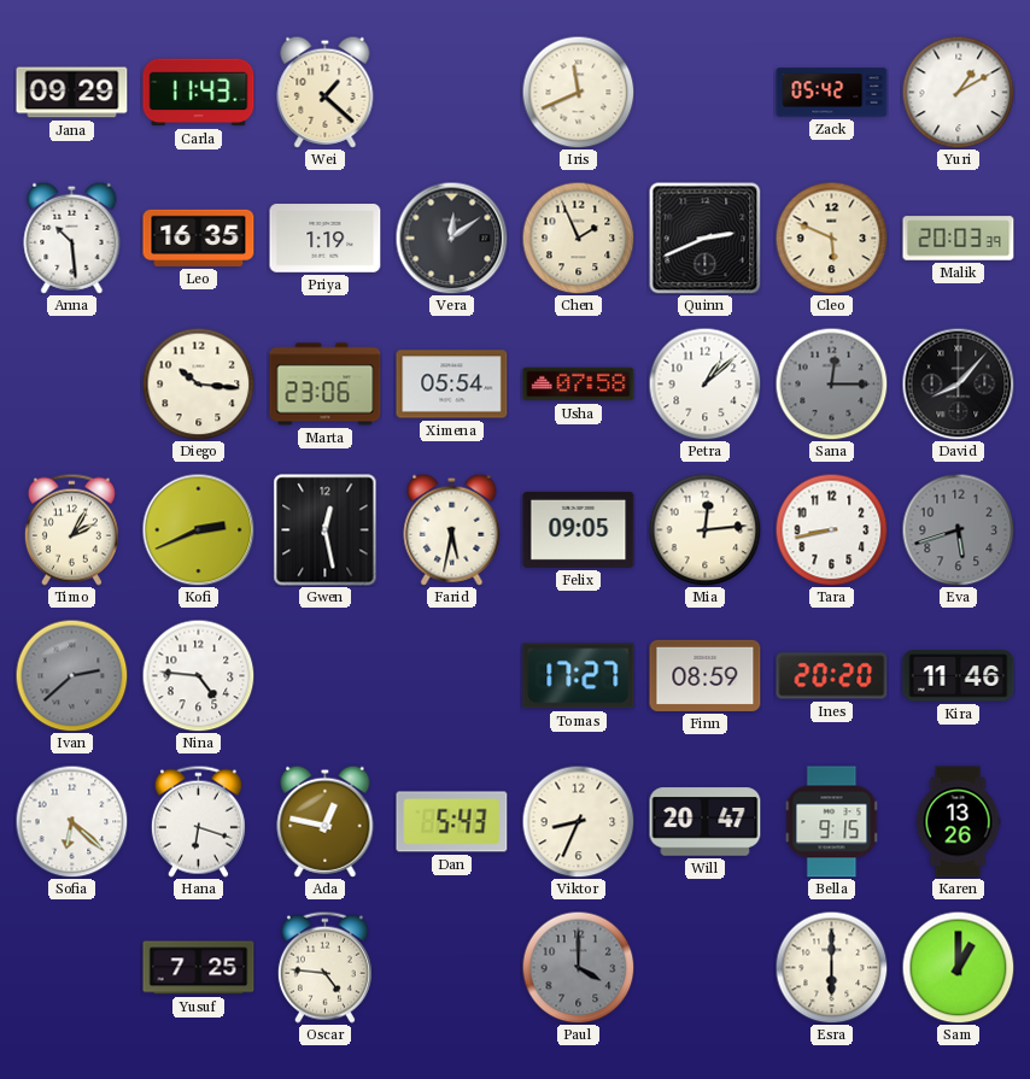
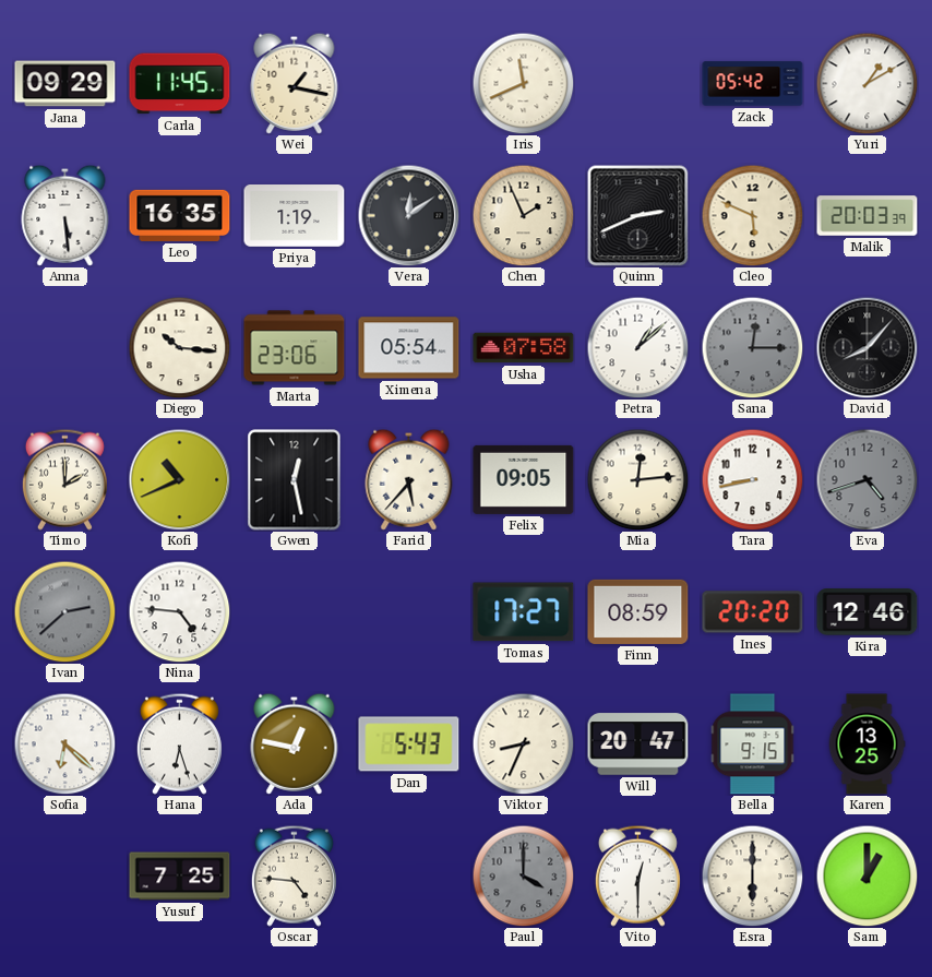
Carla: 11:43 -> 11:45 (180, 84)
Wei: 1:22 -> 1:17 (295, 83)
Anna: 10:29 -> 5:29 (65, 215)
Timo: 2:05 -> 2:00 (64, 479)
Kofi: 2:41 -> 10:41 (179, 479)
Farid: 5:32 -> 5:37 (409, 479)
Eva: 5:42 -> 4:42 (867, 479)
Kira: 11:46 -> 12:46 (868, 612)
Hana: 6:18 -> 6:27 (179, 743)
Karen: 13:26 -> 13:25 (867, 744)
Vito: none -> 12:30 (637, 875)
